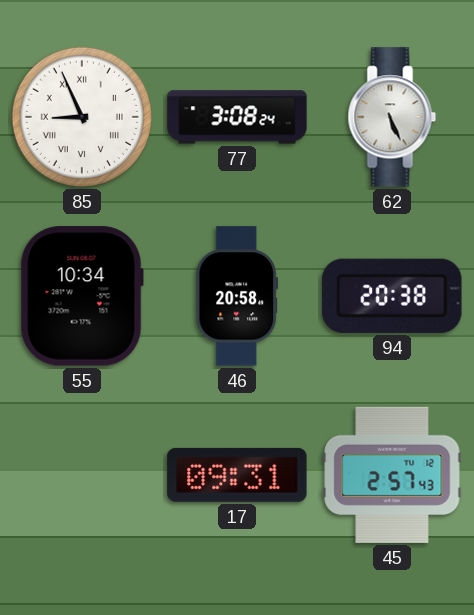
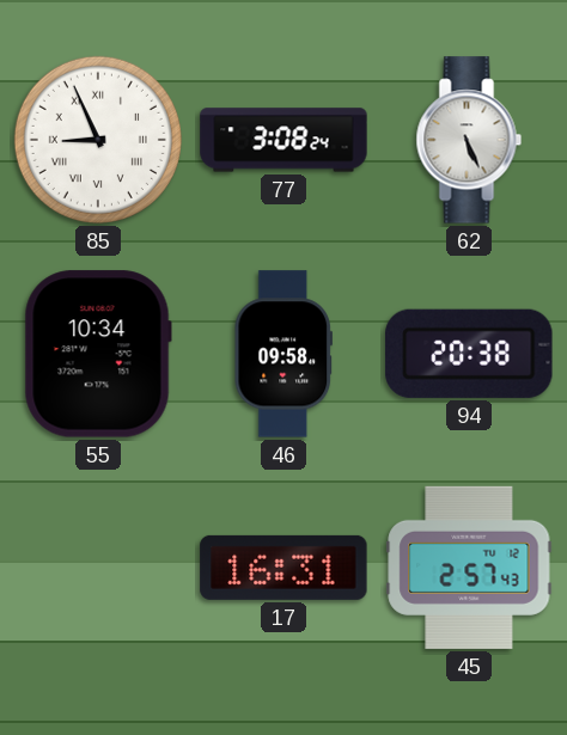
46: 20:58 -> 09:58 (282, 354)
17: 09:31 -> 16:31 (283, 568)
